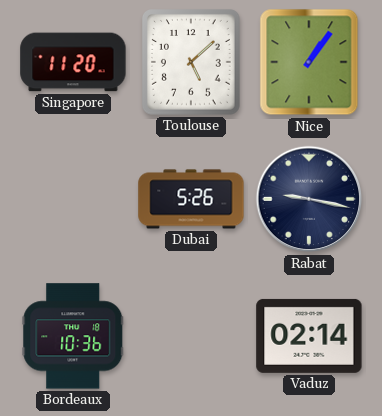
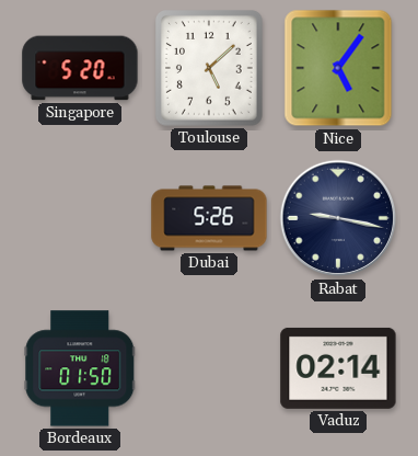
Singapore: 11:20 -> 5:20 (80, 68)
Nice: 1:06 -> 5:06 (338, 68)
Bordeaux: 10:36 -> 01:50 (80, 368)
